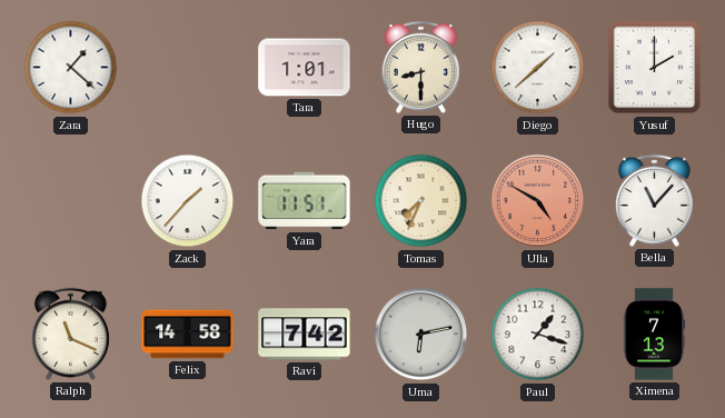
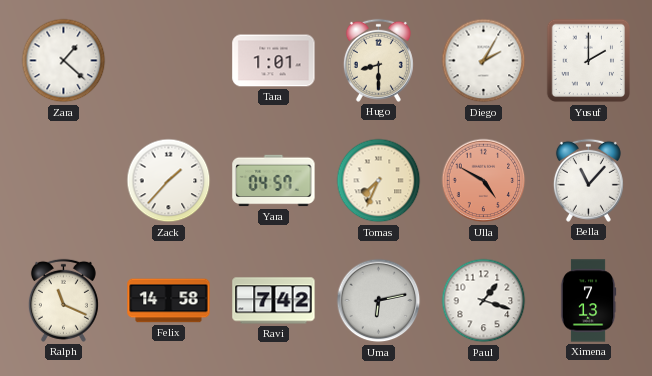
Diego: 1:38 -> 2:05 (484, 61)
Yara: 11:51 -> 04:57 (274, 181)
